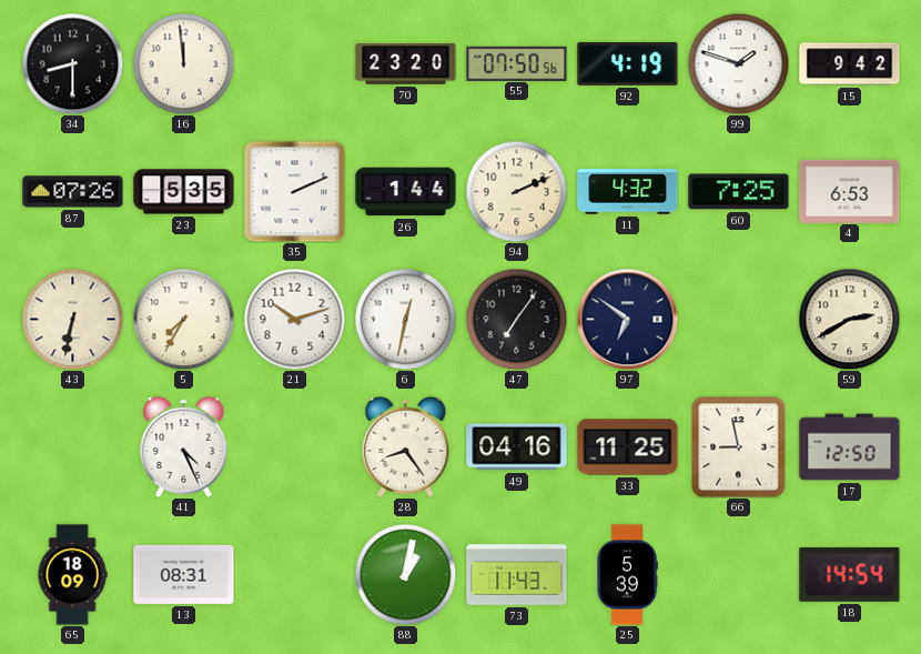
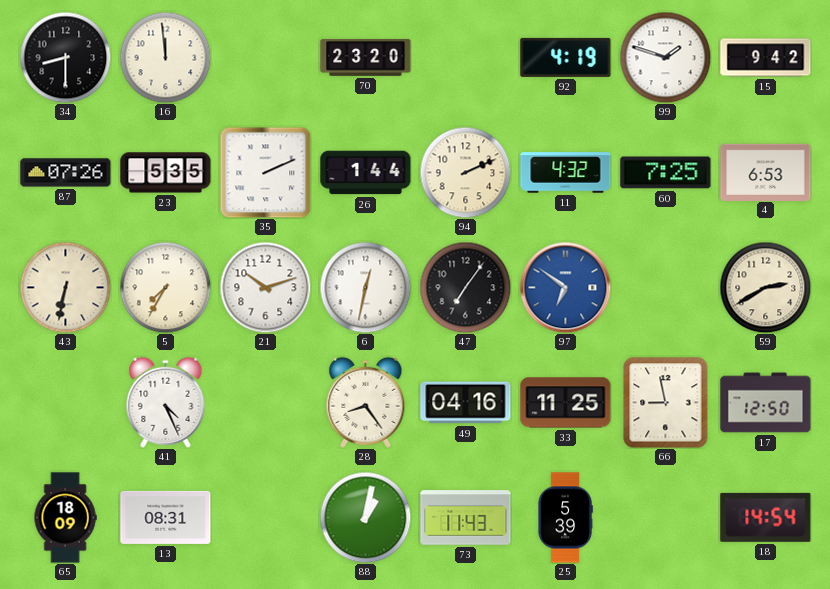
55: 07:50 -> none (517, 63)
97 dial: navy -> blue (565, 287)
